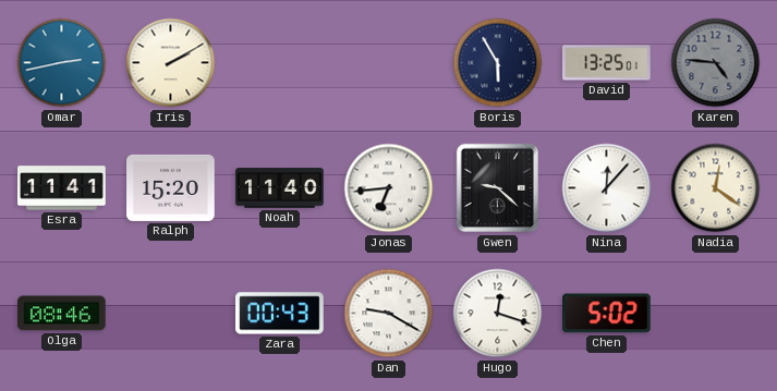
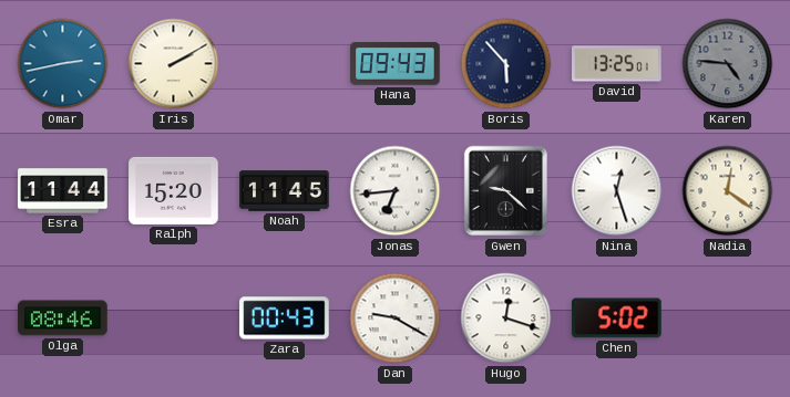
Hana: none -> 09:43 (396, 64)
Boris: 5:55 -> 5:53 (506, 64)
Esra: 11:41 -> 11:44 (63, 191)
Noah: 11:40 -> 11:45 (285, 191)
Nina: 12:07 -> 12:27 (617, 191)
